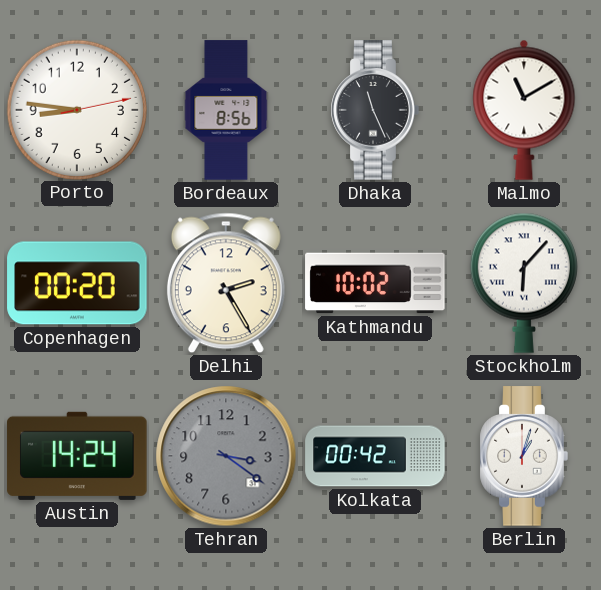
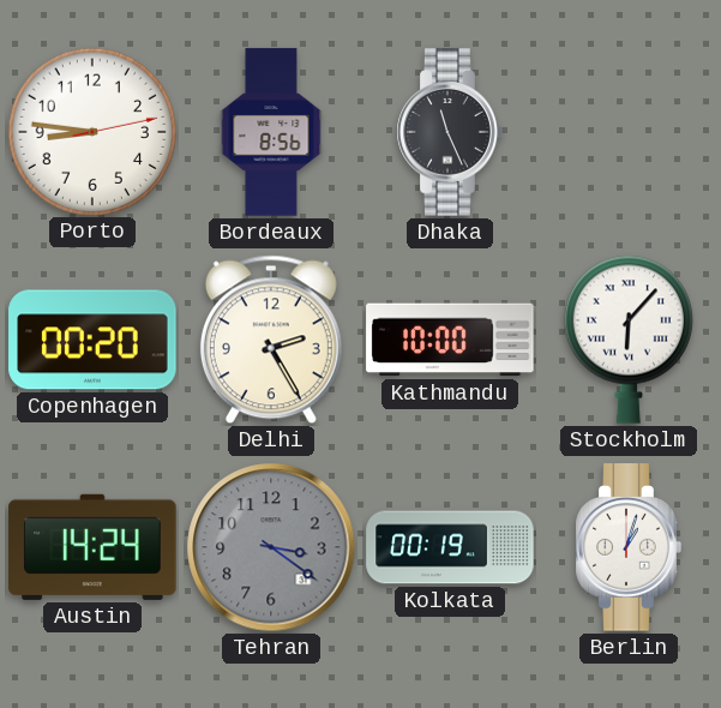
Malmo: 11:10 -> none (524, 110)
Kathmandu: 10:02 -> 10:00 (450, 340)
Kolkata: 00:42 -> 00:19 (450, 547)
